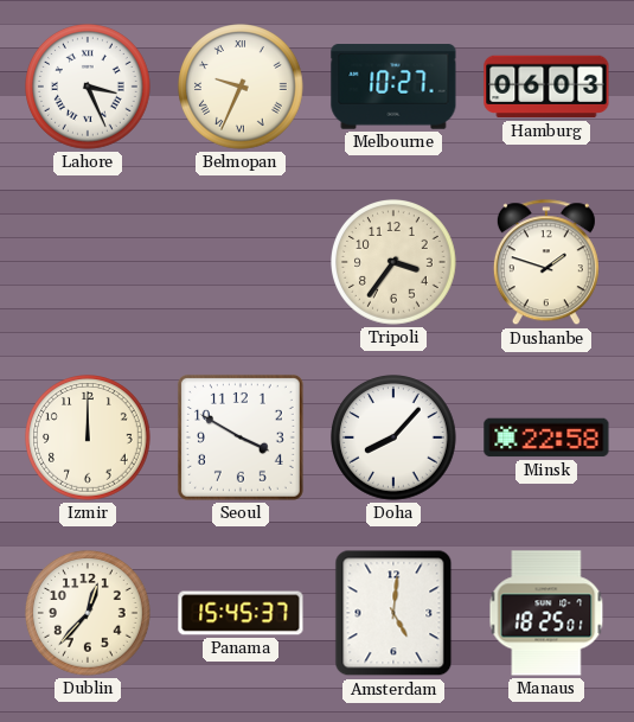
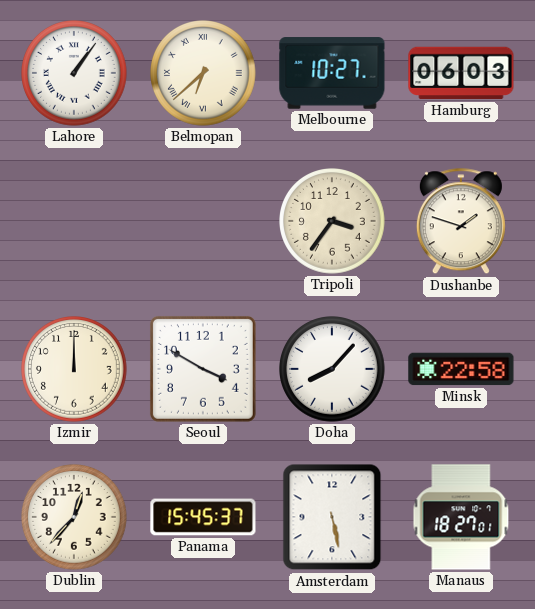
Lahore: 3:26 -> 1:06 (75, 74)
Belmopan: 9:34 -> 6:38 (204, 74)
Amsterdam: 5:01 -> 5:28 (332, 517)
Manaus: 18:25 -> 18:27 (461, 517)
